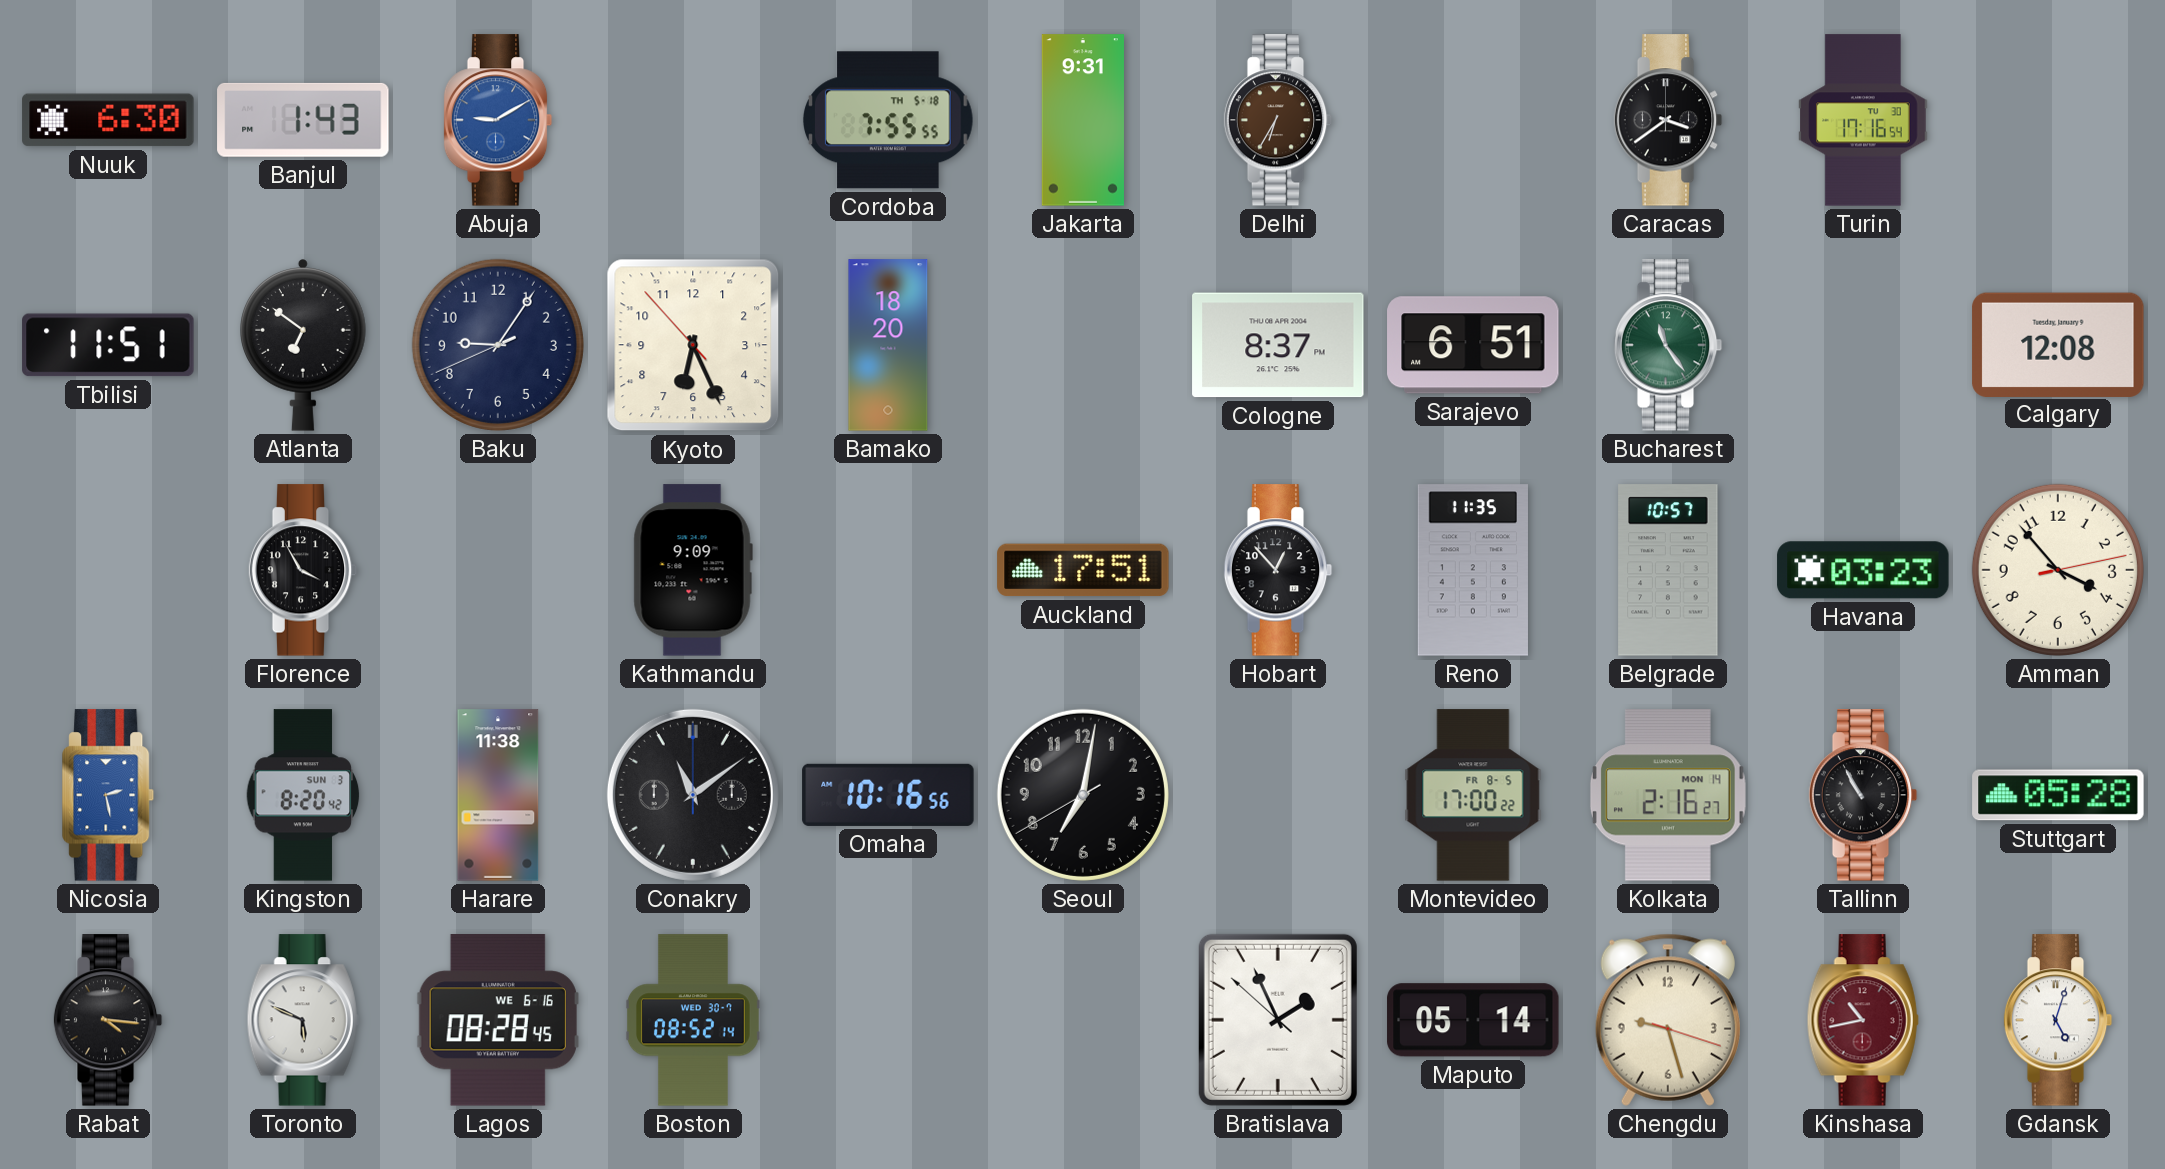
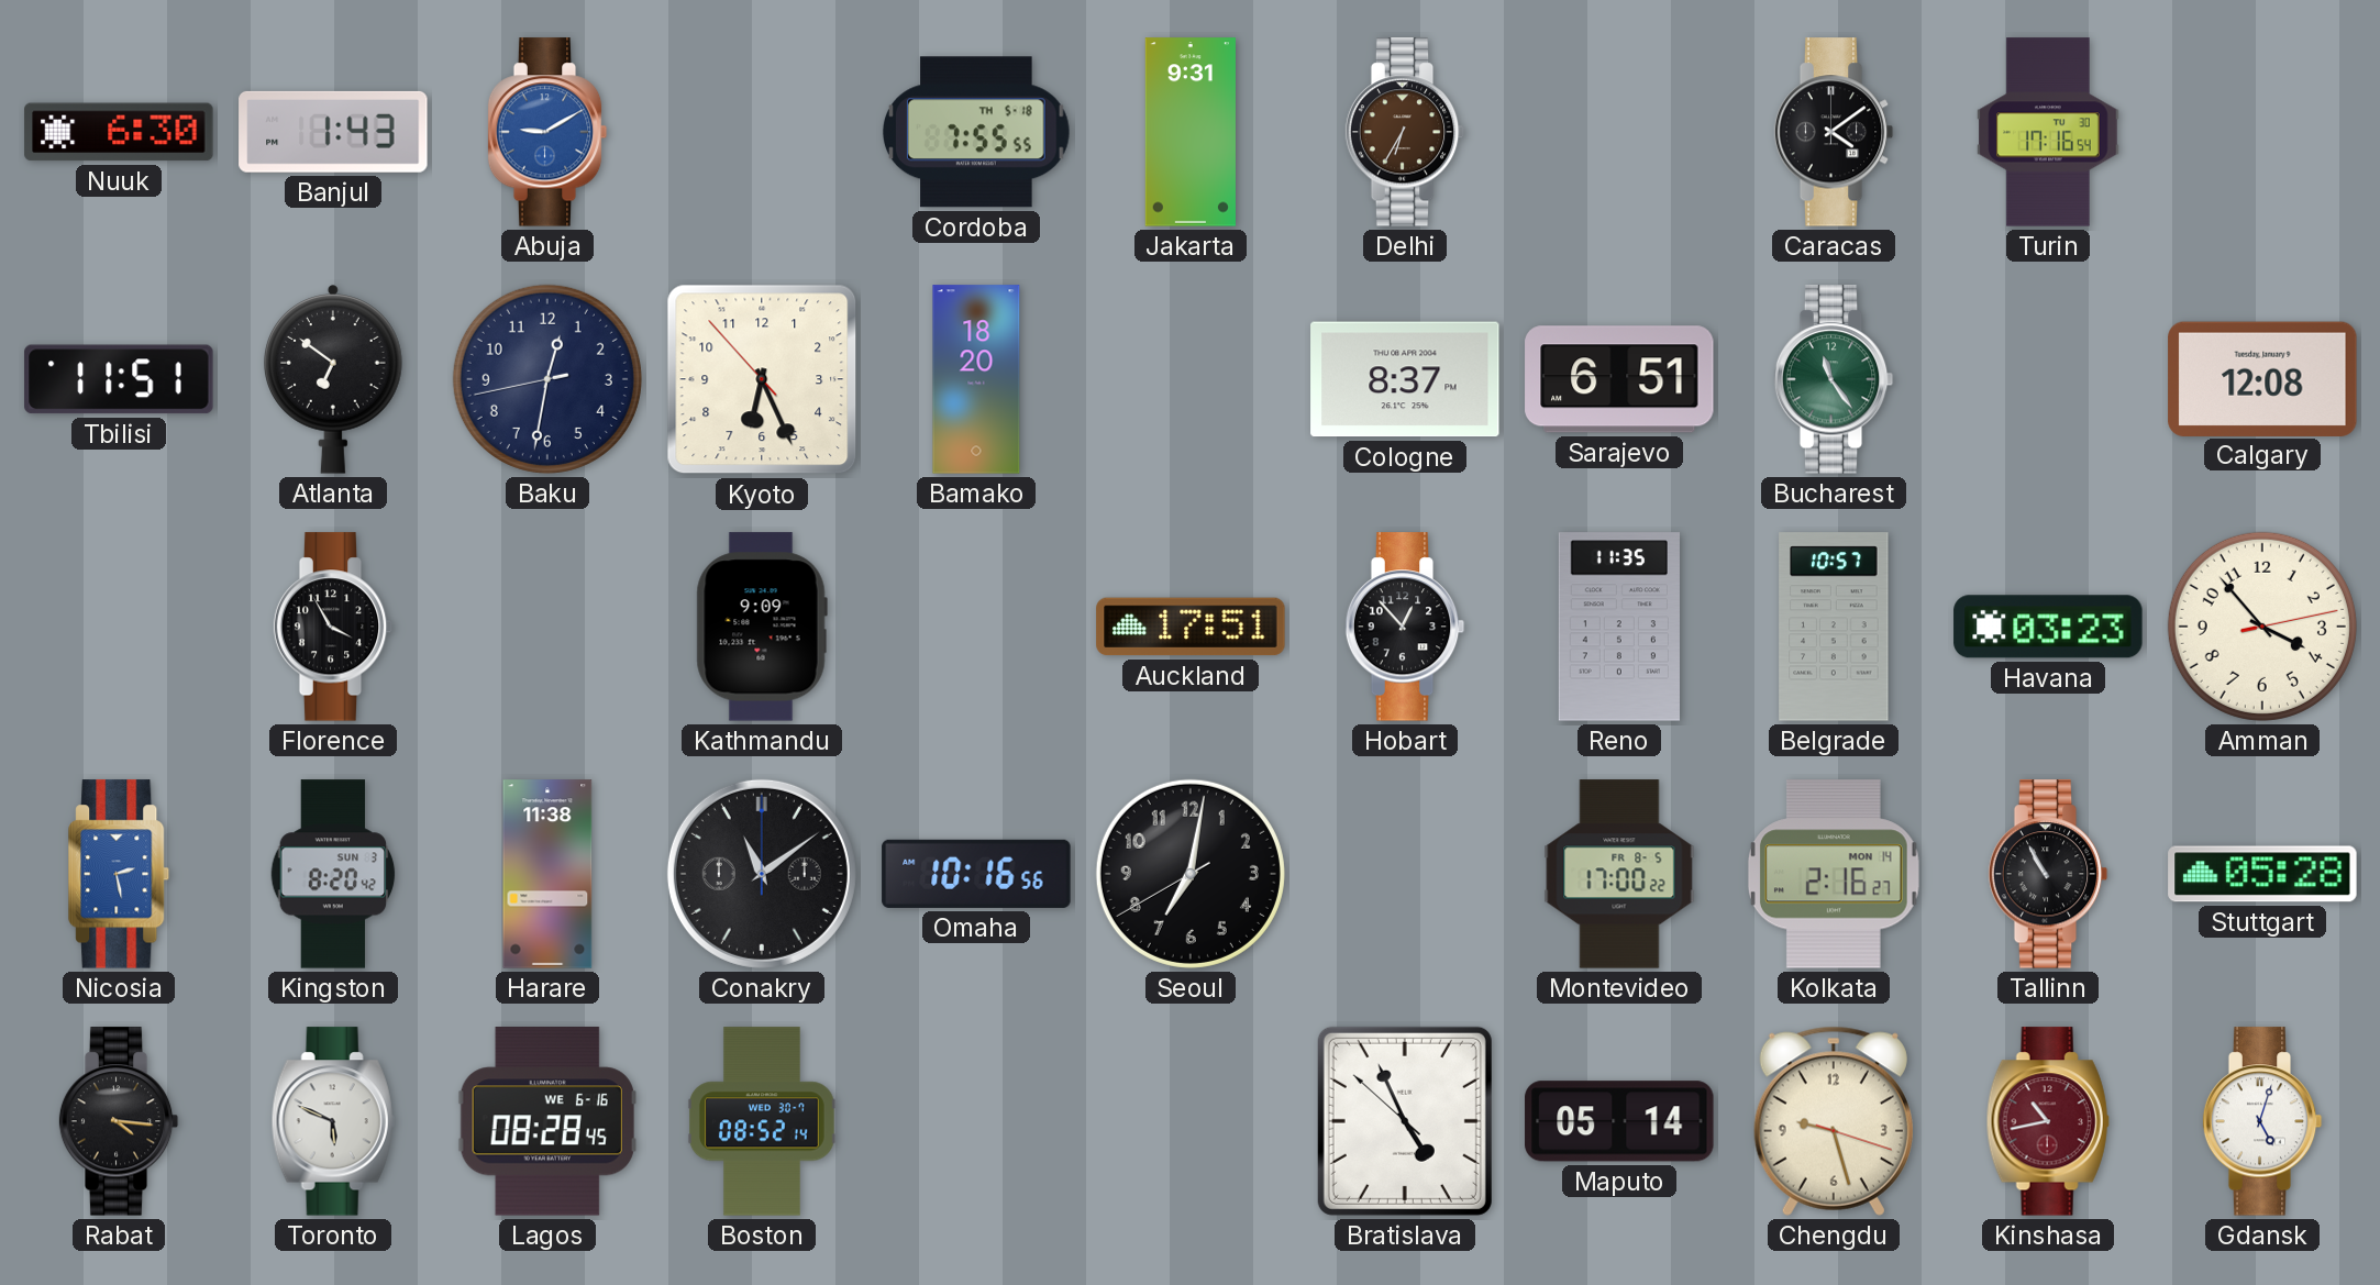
Caracas: 3:39 -> 4:09 (1834, 132)
Baku: 9:05 -> 12:31 (547, 379)
Bratislava: 1:55 -> 4:55 (1405, 1121)
